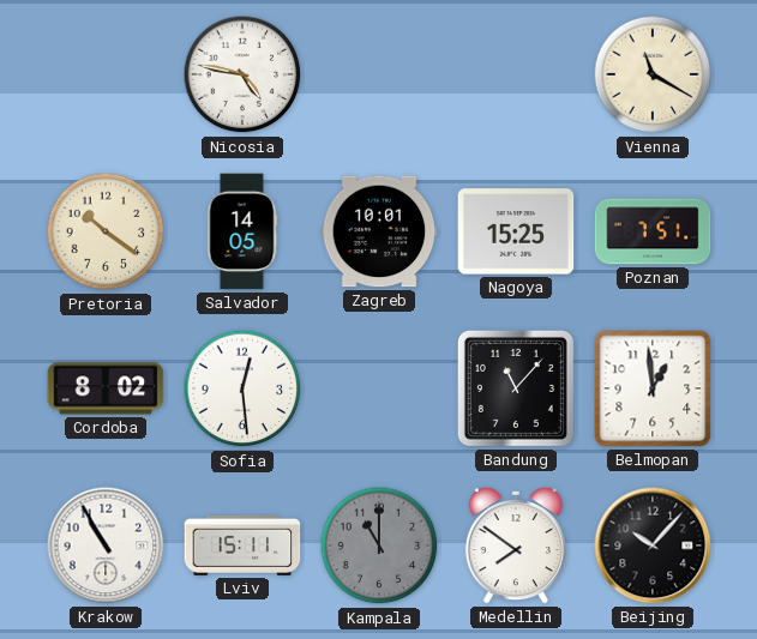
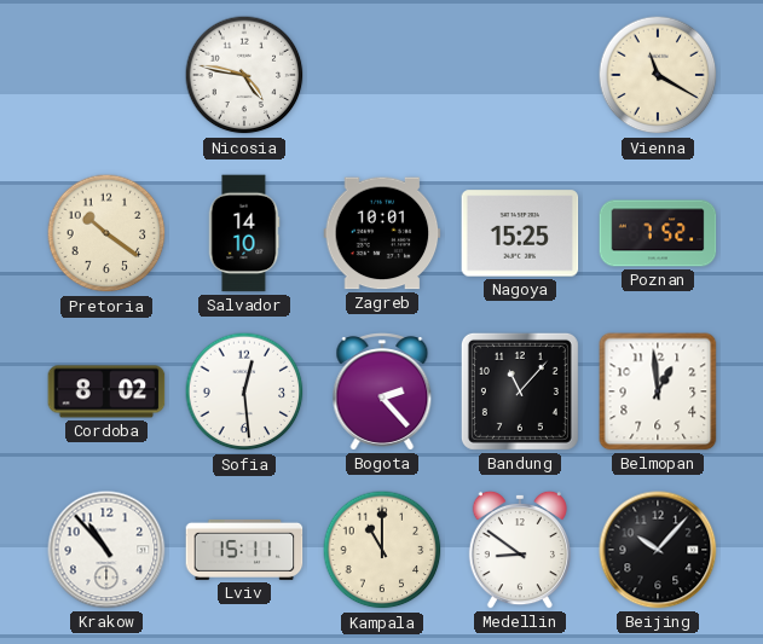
Salvador: 14:05 -> 14:10 (244, 233)
Poznan: 7:51 -> 7:52 (658, 233)
Bogota: none -> 2:23 (382, 391)
Krakow: 10:55 -> 10:53 (106, 550)
Kampala dial: grey -> cream (382, 550)
Medellin: 7:51 -> 8:51 (520, 550)
